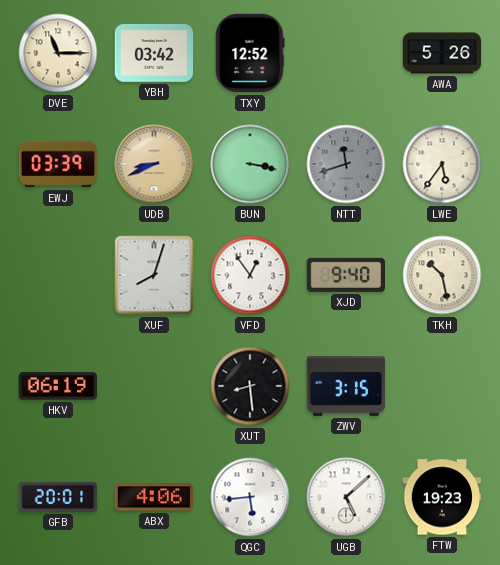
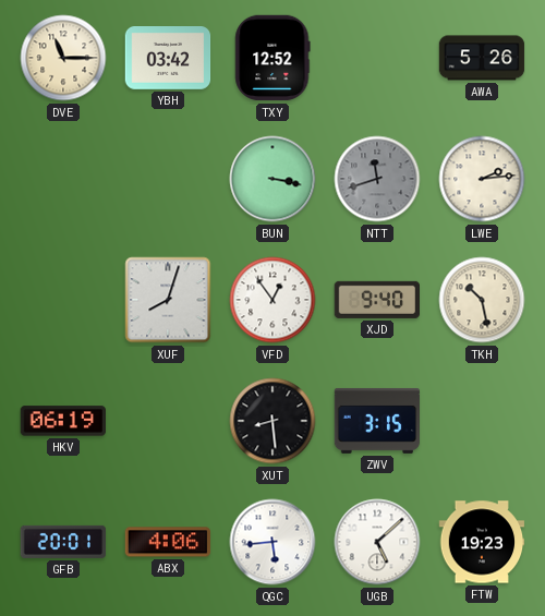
EWJ: 03:39 -> none (58, 164)
UDB: 8:41 -> none (154, 164)
LWE: 5:36 -> 2:14 (482, 179)
